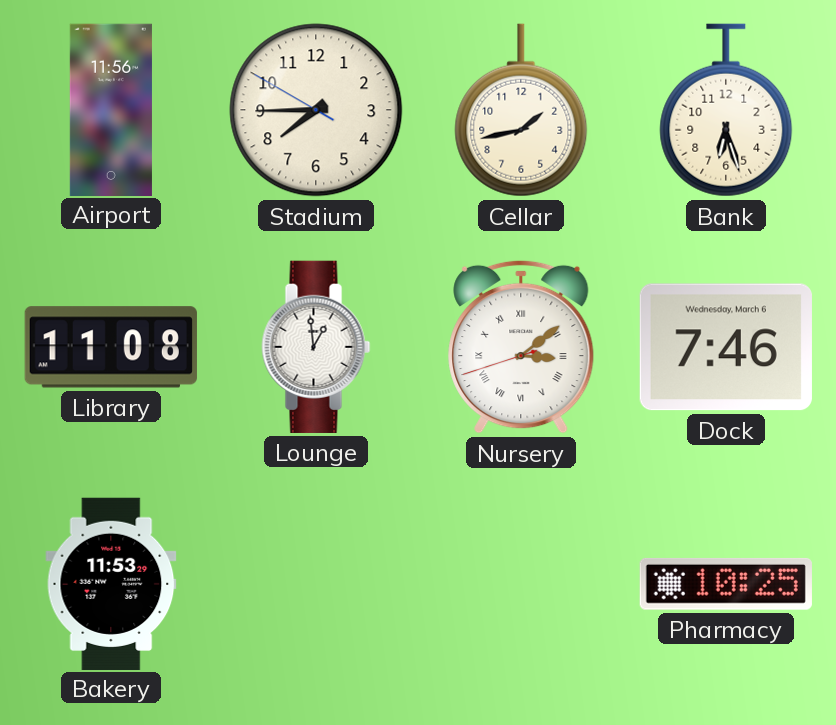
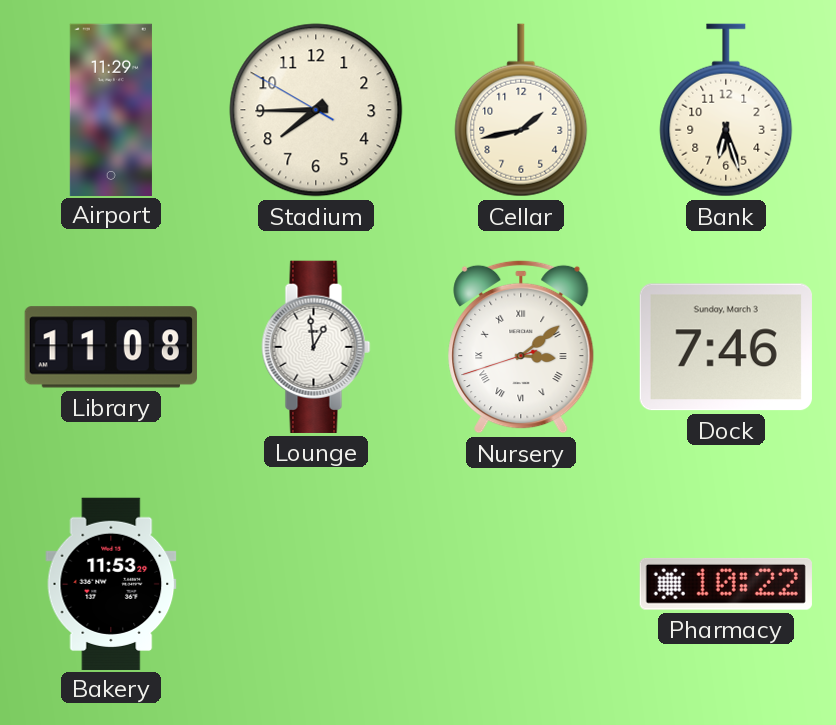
Airport: 11:56 -> 11:29 (111, 109)
Dock date: Wednesday, March 6 -> Sunday, March 3 (726, 347)
Pharmacy: 10:25 -> 10:22 (726, 584)
